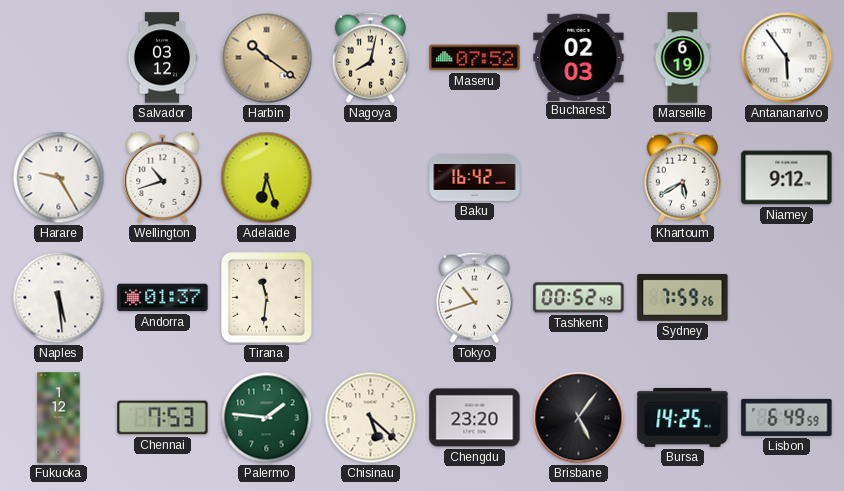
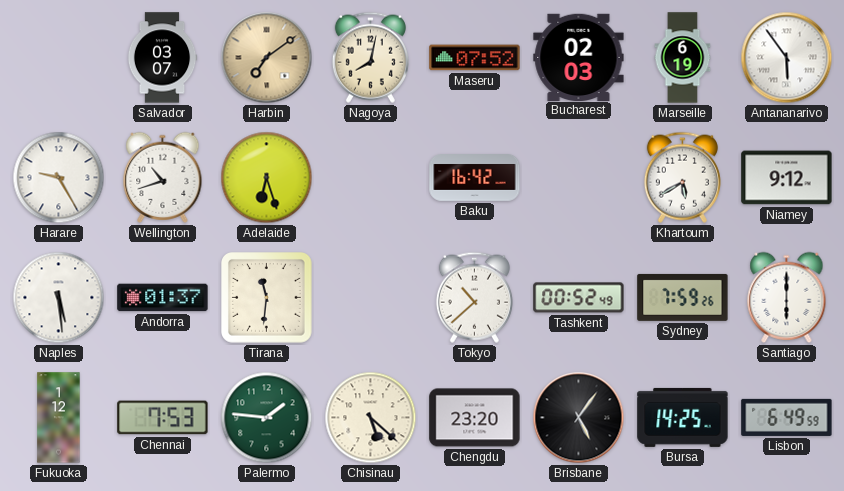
Salvador: 03:12 -> 03:07 (162, 58)
Harbin: 10:21 -> 7:09 (267, 58)
Tokyo: 10:42 -> 10:38 (474, 297)
Santiago: none -> 6:00 (787, 297)
